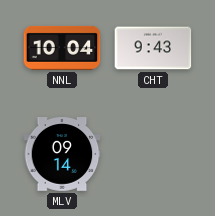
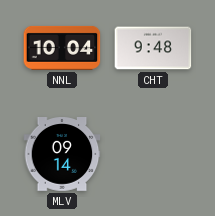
CHT: 9:43 -> 9:48 (153, 48)
